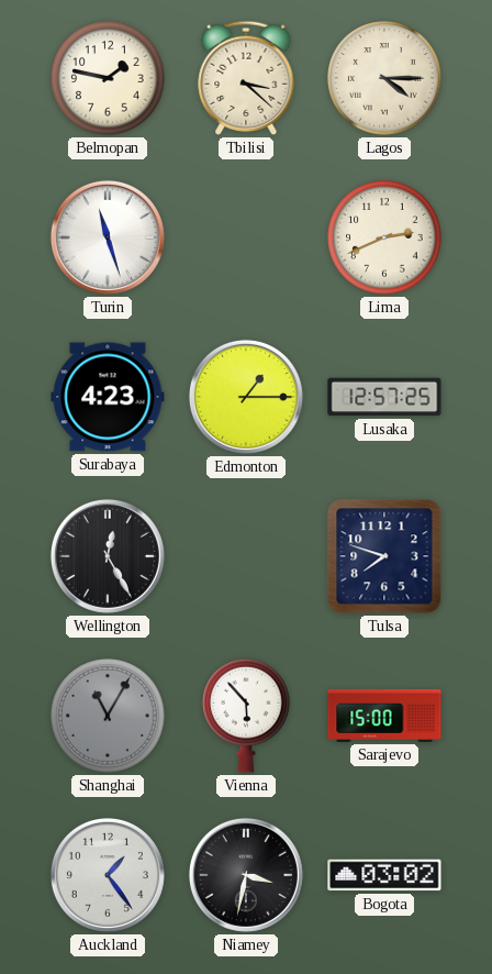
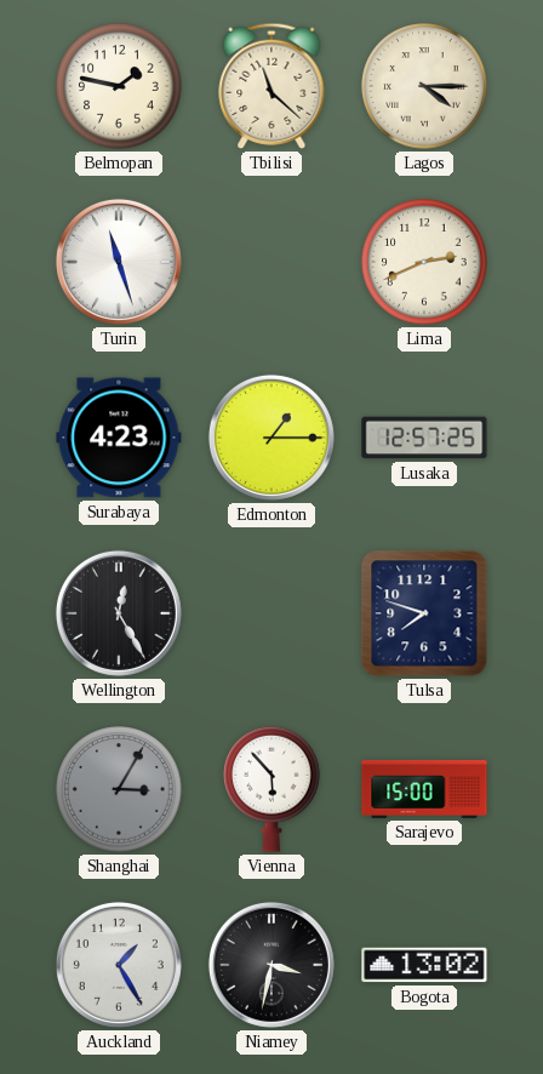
Tbilisi: 3:22 -> 11:22 (271, 86)
Shanghai: 11:05 -> 3:05 (119, 789)
Auckland: 1:24 -> 1:25 (119, 965)
Bogota: 03:02 -> 13:02 (424, 965)
